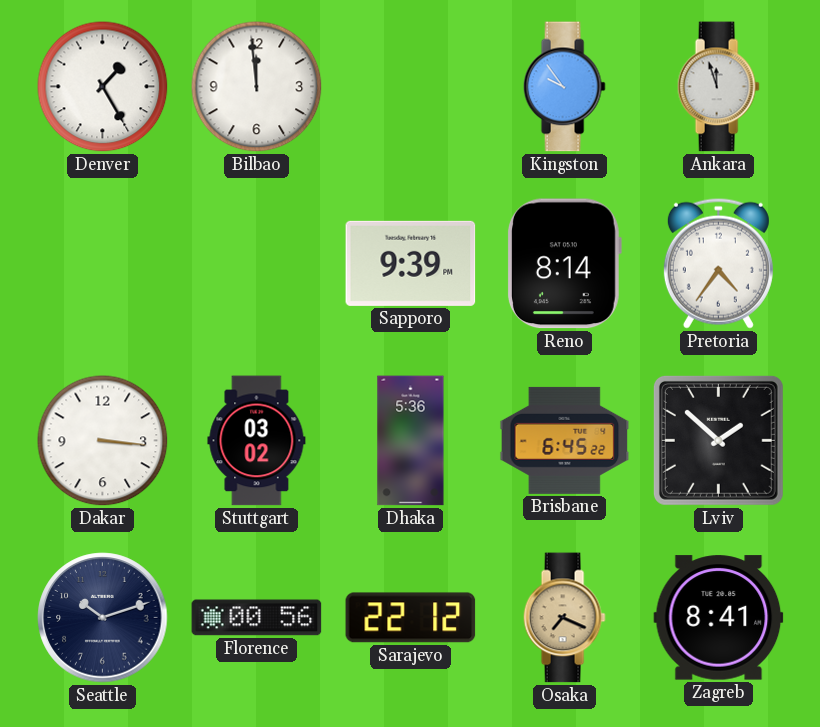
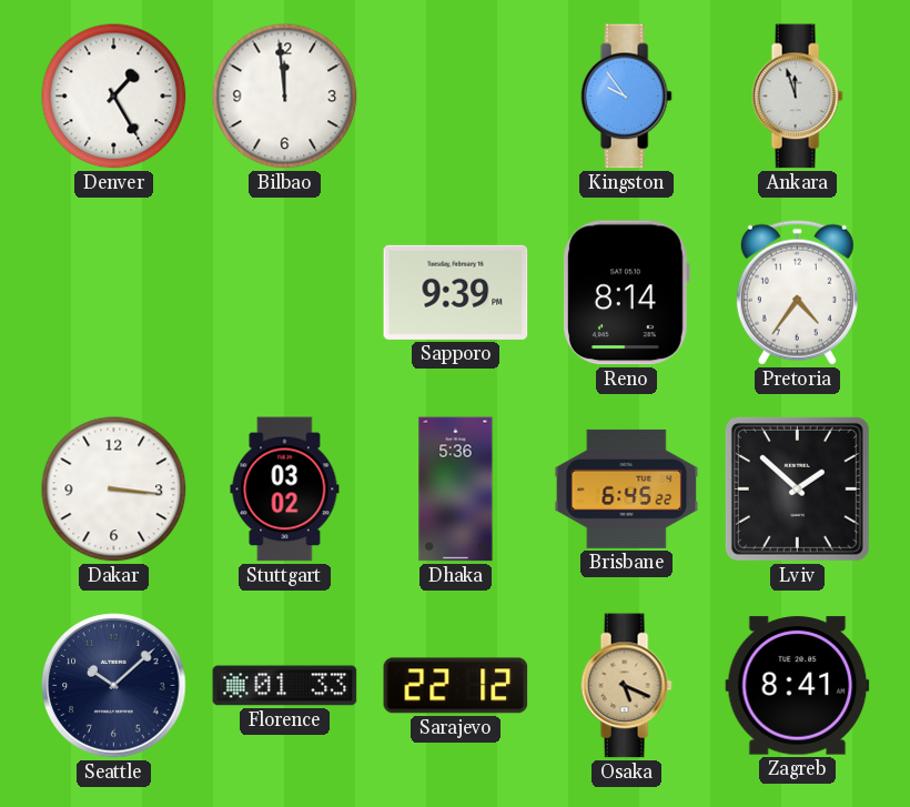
Seattle: 10:12 -> 10:08 (114, 686)
Florence: 00:56 -> 01:33 (285, 686)
Osaka: 7:19 -> 5:19 (626, 686)
